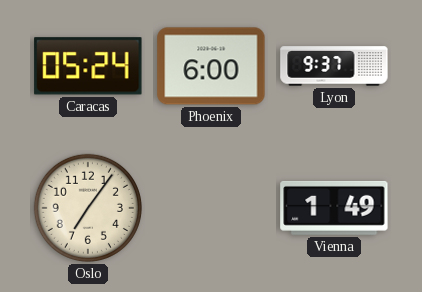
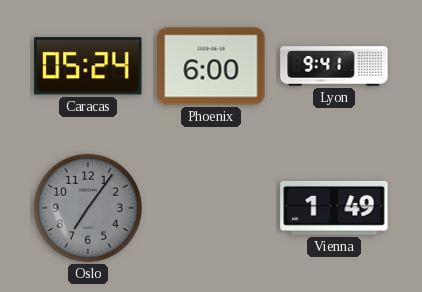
Lyon: 9:37 -> 9:41 (334, 66)
Oslo dial: cream -> grey (88, 208)
